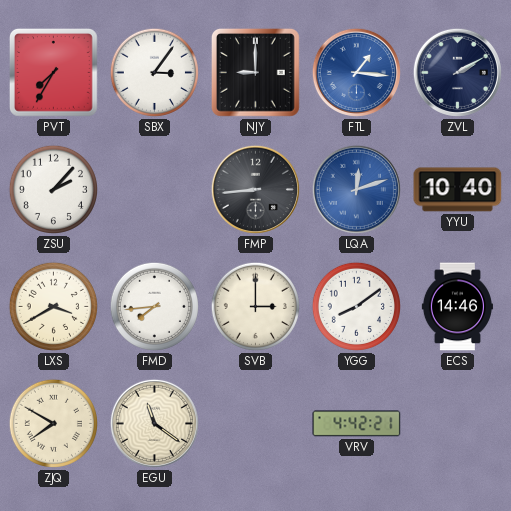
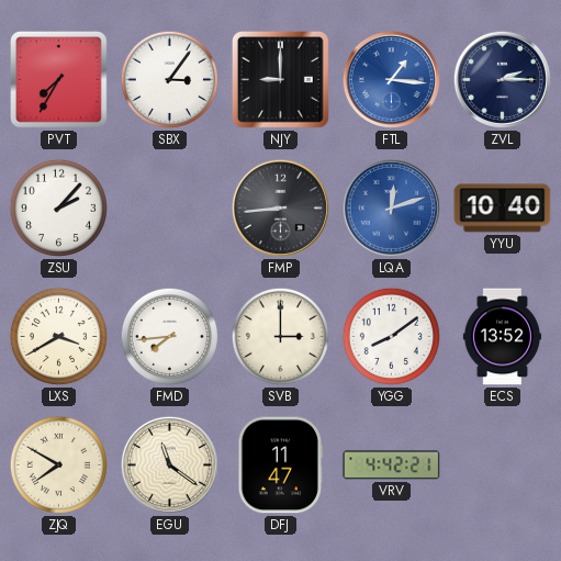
ZVL: 2:10 -> 2:15 (502, 79)
ECS: 14:46 -> 13:52 (502, 337)
DFJ: none -> 11:47 (280, 465)
